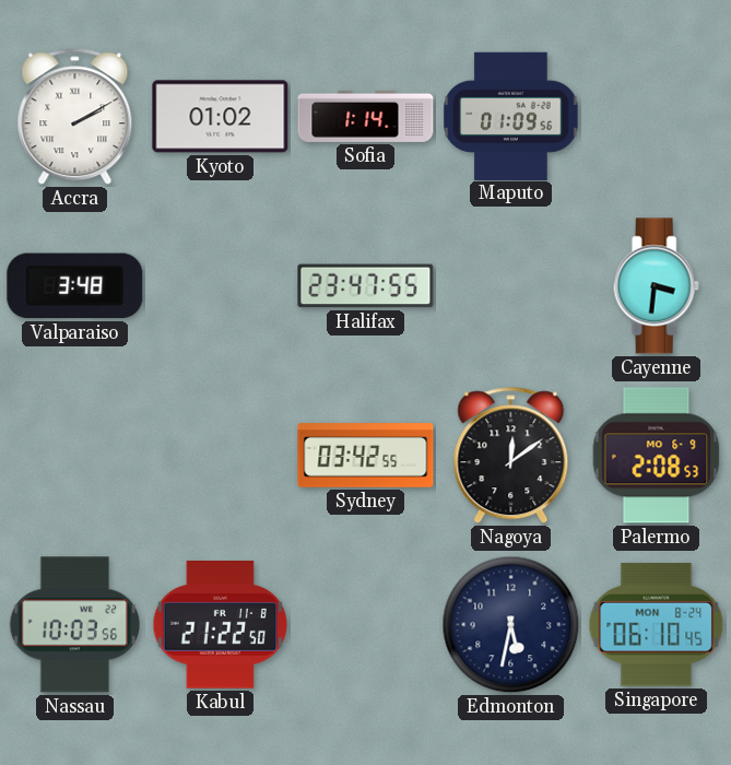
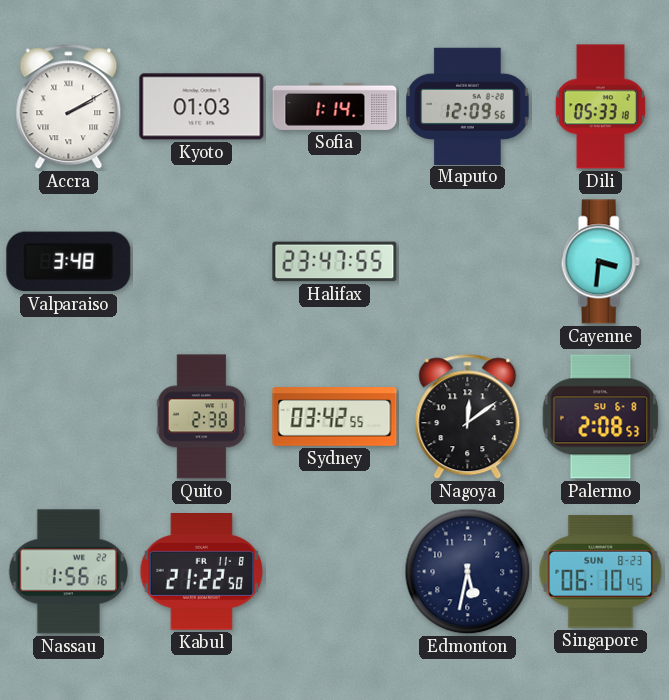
Kyoto: 01:02 -> 01:03 (202, 107)
Maputo: 01:09 -> 12:09 (468, 106)
Dili: none -> 05:33 (600, 107)
Quito: none -> 2:38 (202, 417)
Palermo date: MO 6-9 -> SU 6-8 (601, 417)
Nassau: 10:03 -> 1:56 (68, 572)
Singapore date: MON 8-24 -> SUN 8-23 (601, 572)
